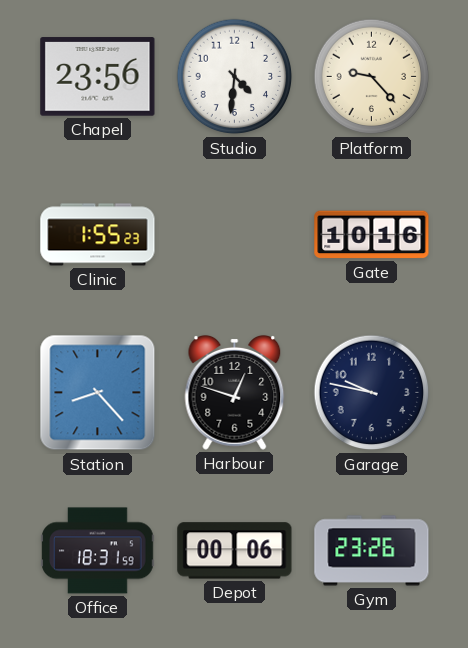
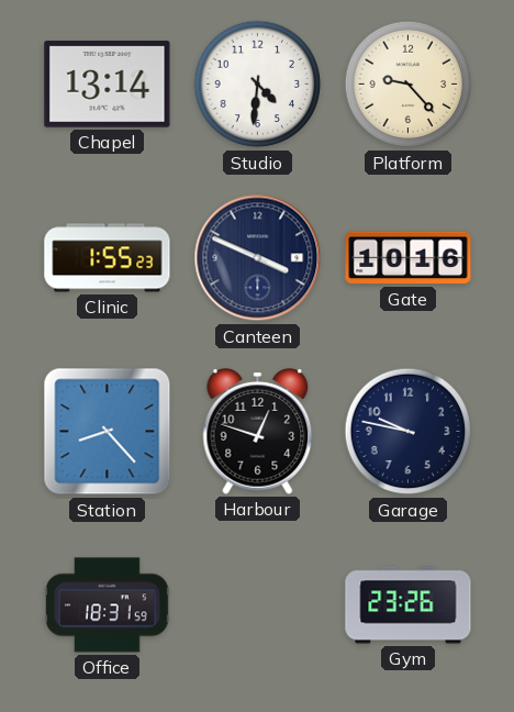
Chapel: 23:56 -> 13:14 (108, 85)
Canteen: none -> 3:49 (258, 258)
Depot: 00:06 -> none (235, 551)
